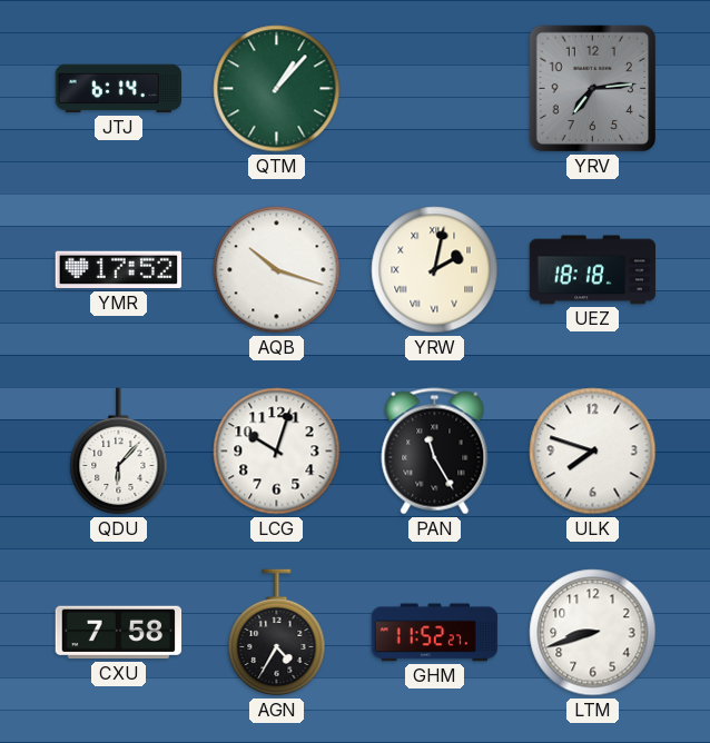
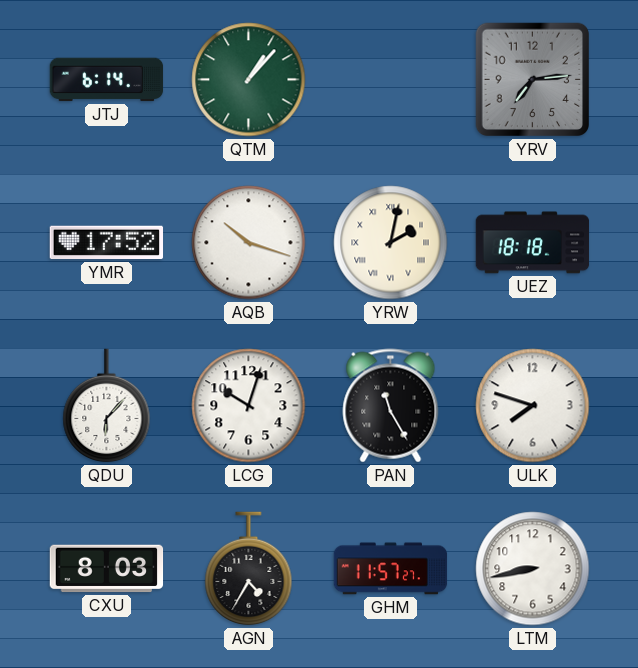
CXU: 7:58 -> 8:03 (107, 569)
GHM: 11:52 -> 11:57 (391, 569)
LTM: 8:42 -> 8:43 (533, 569)
